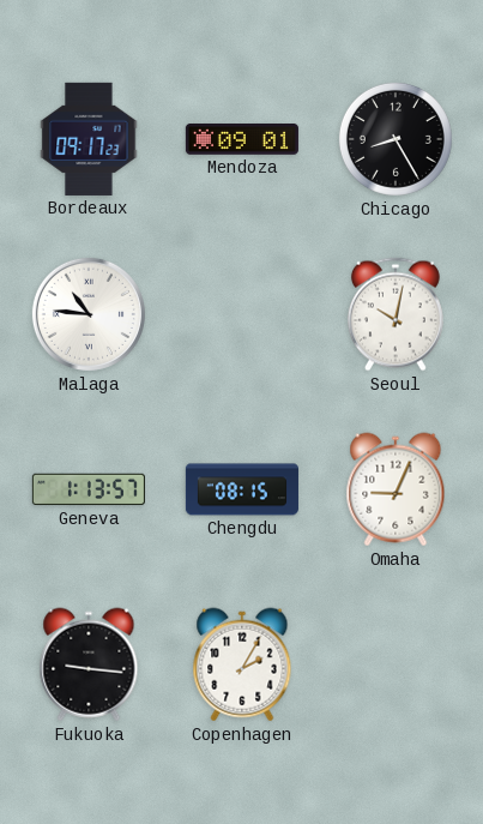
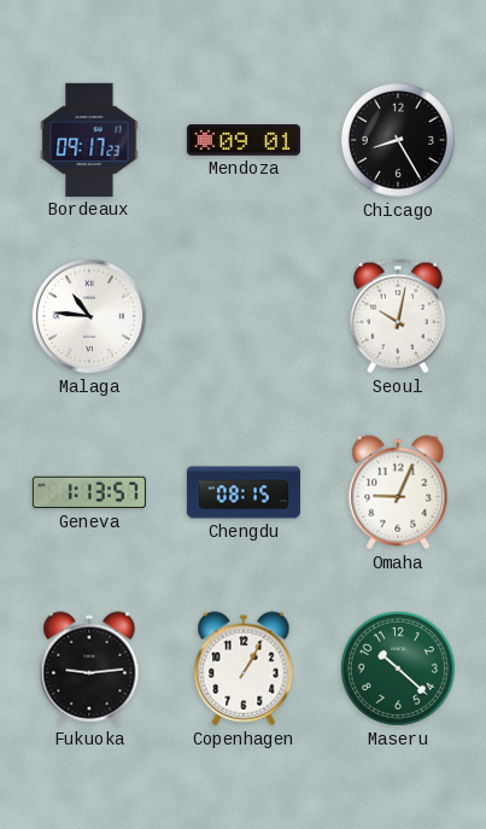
Fukuoka: 9:16 -> 9:14 (89, 669)
Copenhagen: 2:05 -> 1:05 (244, 669)
Maseru: none -> 10:22 (398, 669)
